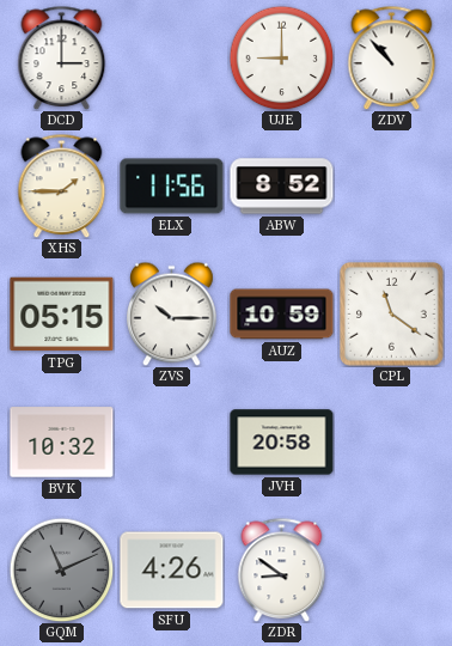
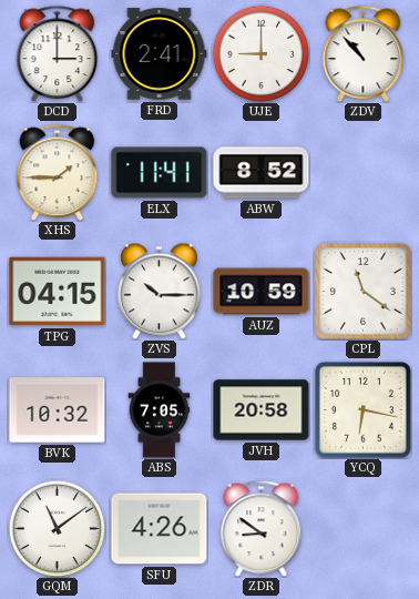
FRD: none -> 2:41 (160, 54)
ELX: 11:56 -> 11:41 (160, 173)
TPG: 05:15 -> 04:15 (58, 292)
ABS: none -> 7:05 (160, 410)
YCQ: none -> 6:17 (364, 410)
GQM: 11:11 -> 11:09 (57, 528)
GQM dial: grey -> white (57, 528)
